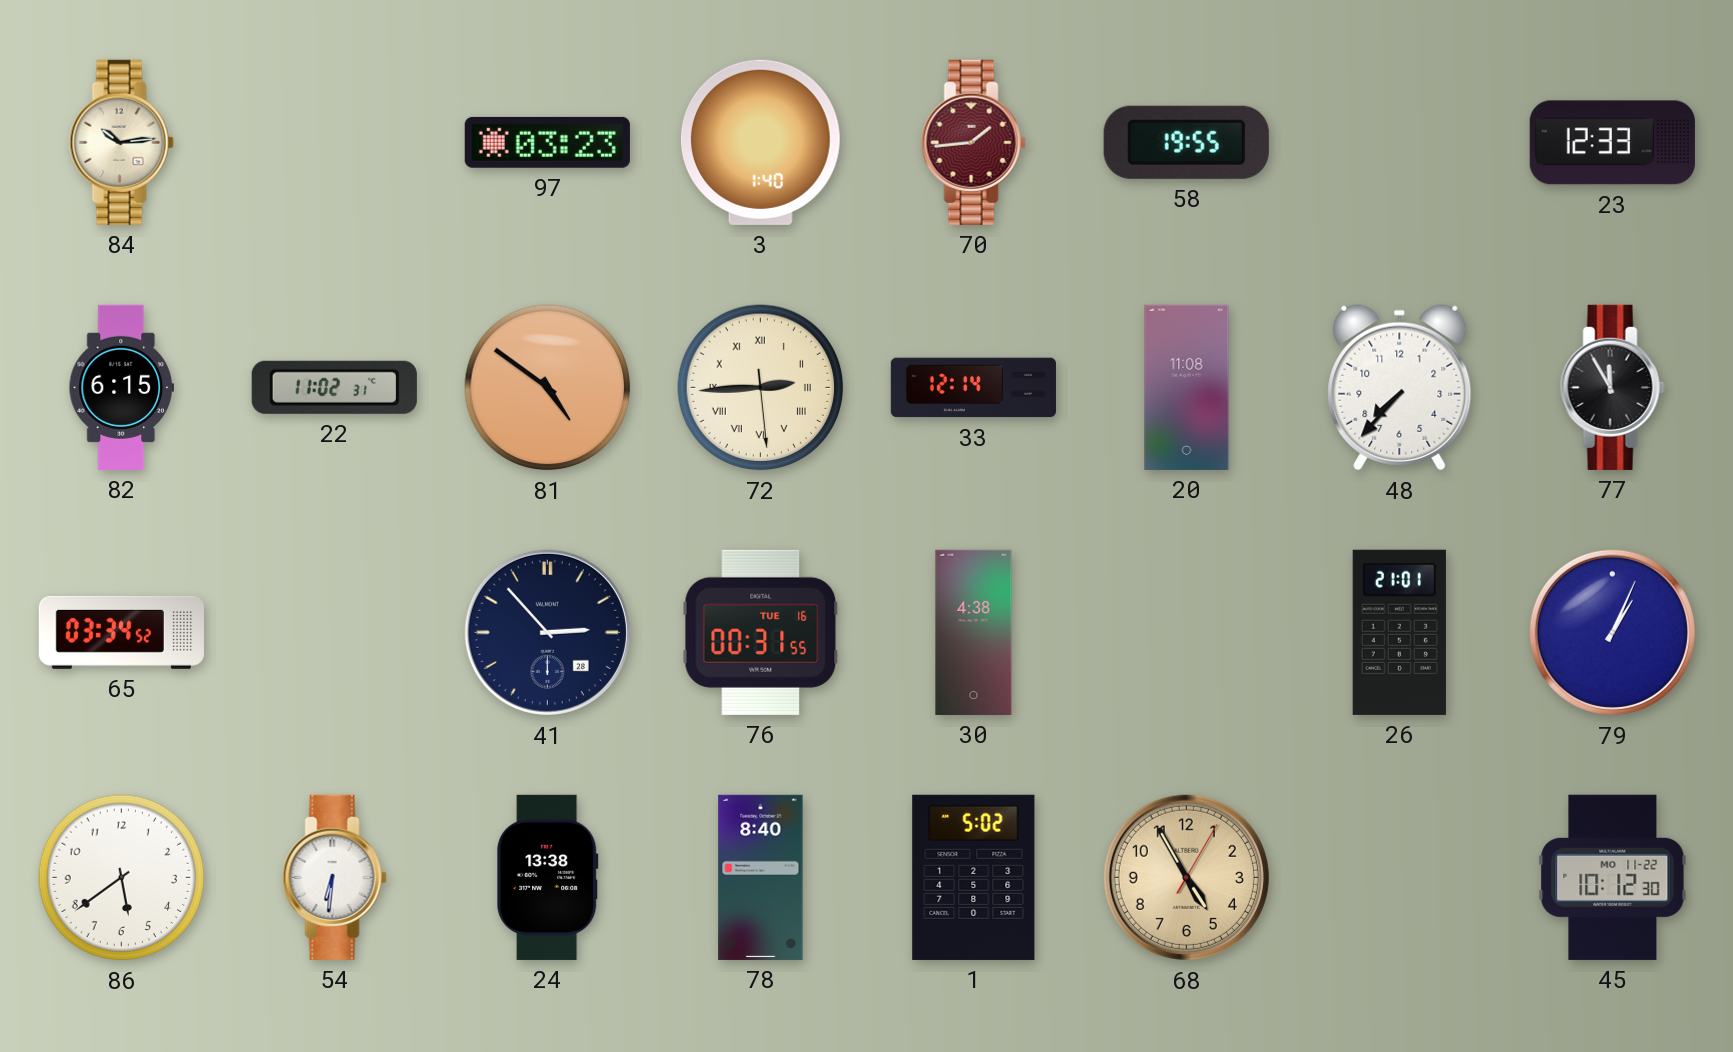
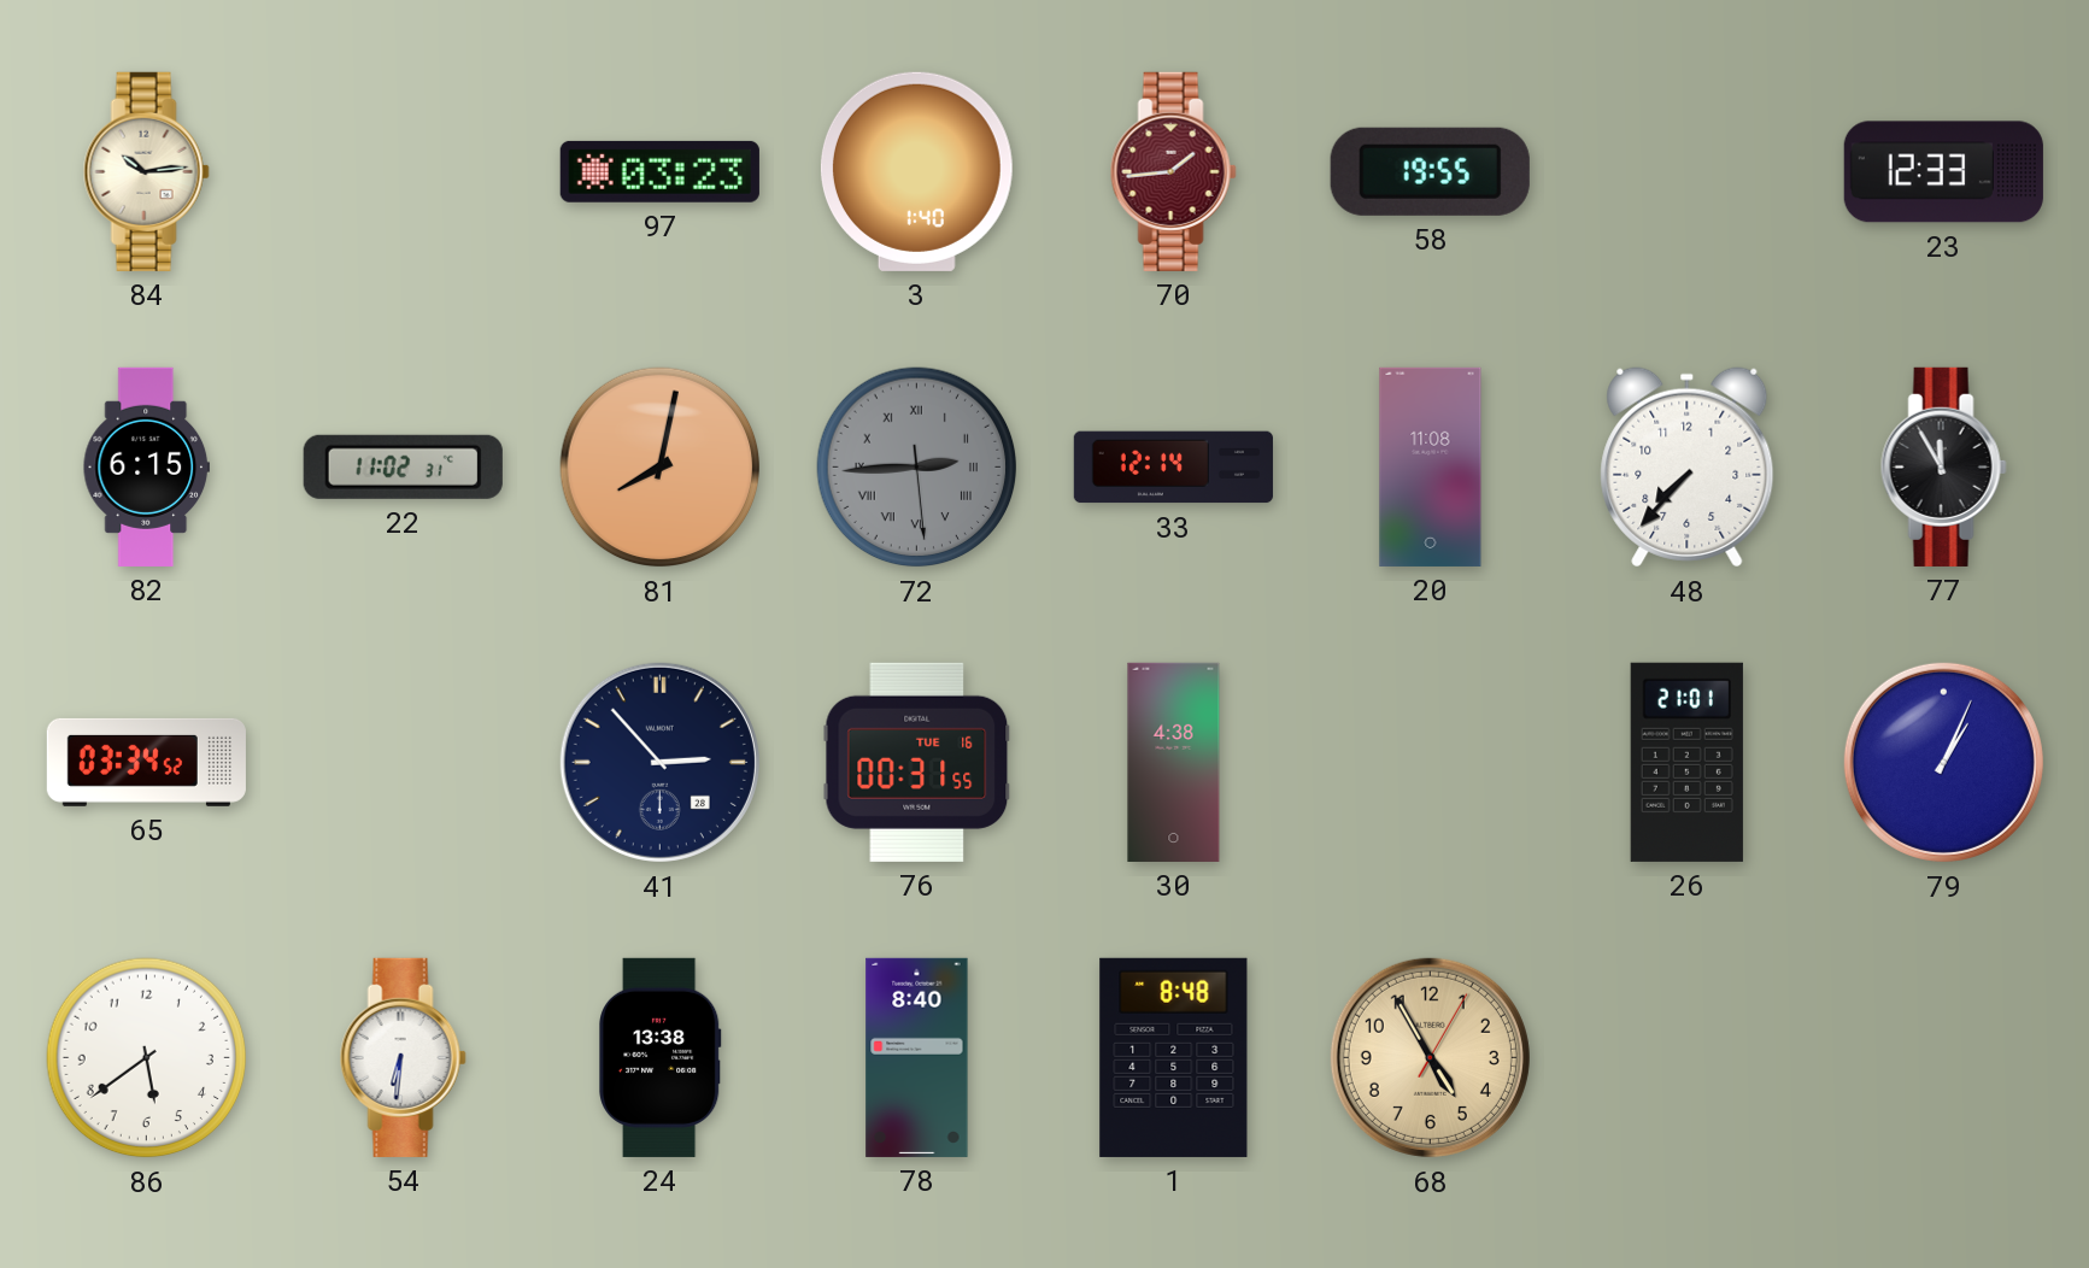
81: 4:51 -> 8:02 (661, 468)
72 dial: cream -> grey (917, 468)
1: 5:02 -> 8:48 (1174, 1057)
45: 10:12 -> none (1613, 877)
